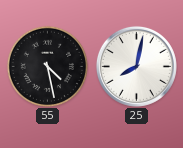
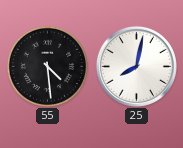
55: 4:28 -> 4:29 (47, 66)
